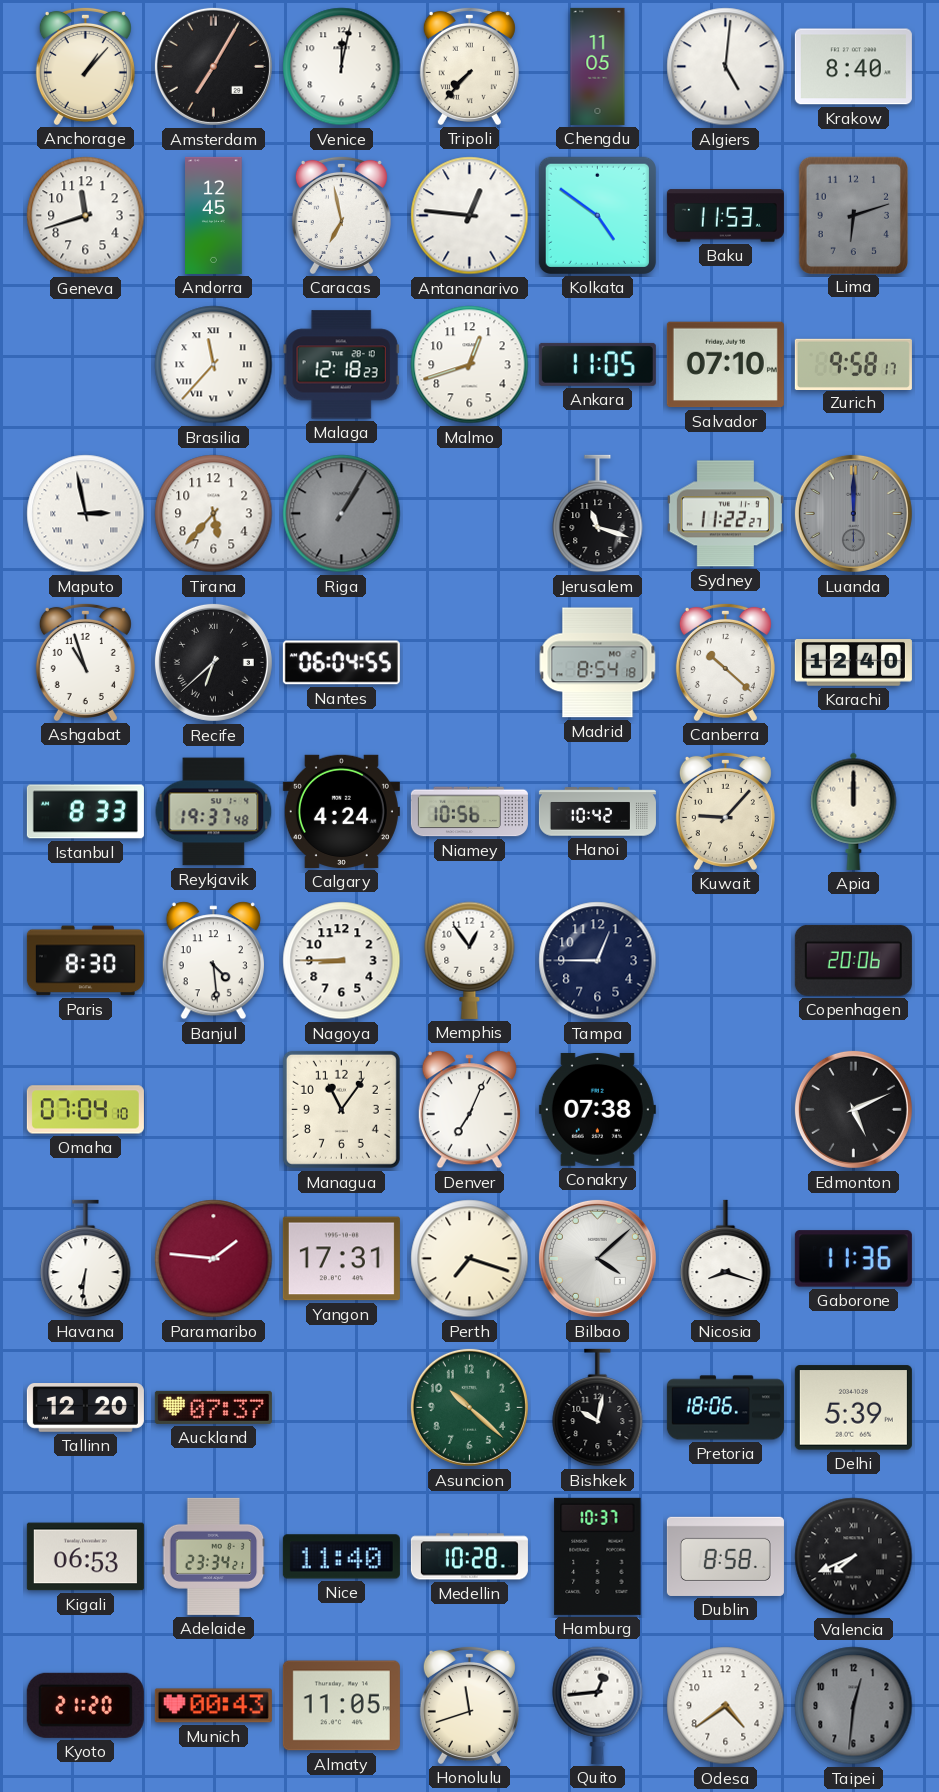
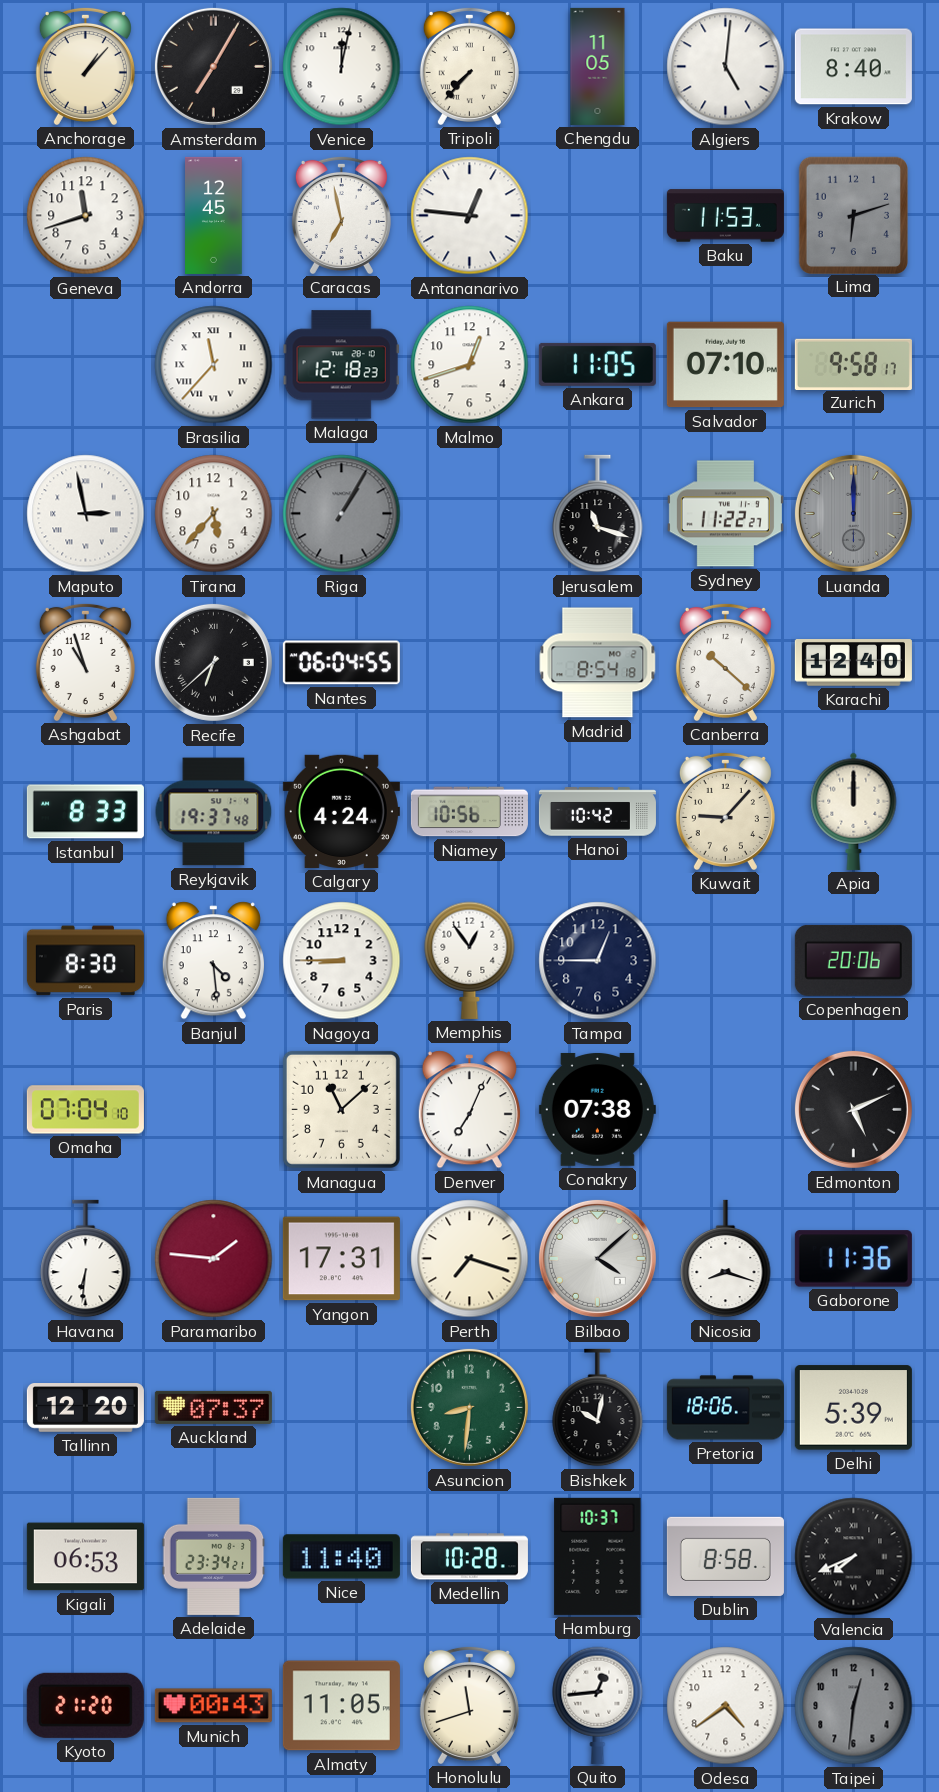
Kolkata: 4:51 -> none (597, 215)
Managua: 11:06 -> 11:08 (341, 1109)
Asuncion: 10:22 -> 8:31 (469, 1407)
